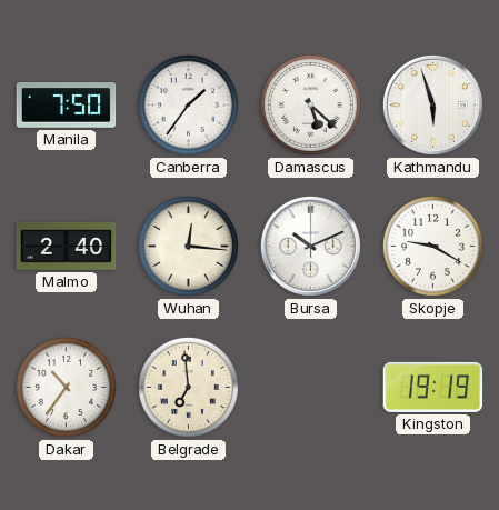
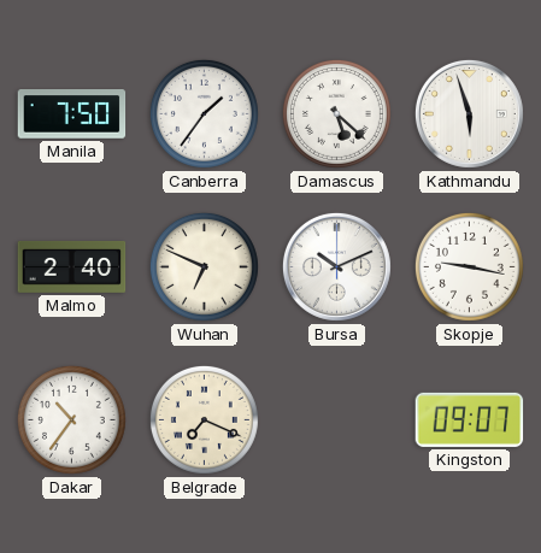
Wuhan: 12:16 -> 6:49 (204, 266)
Skopje: 9:20 -> 9:17 (469, 266)
Belgrade: 6:59 -> 7:19 (204, 419)
Kingston: 19:19 -> 09:07 (470, 419)
